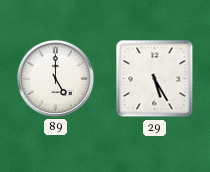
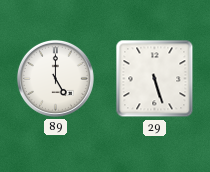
29: 5:25 -> 5:27 (155, 79)
